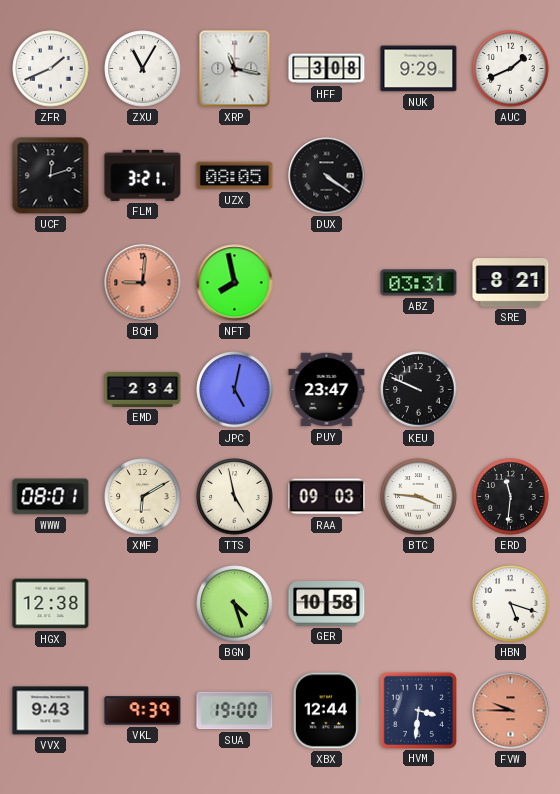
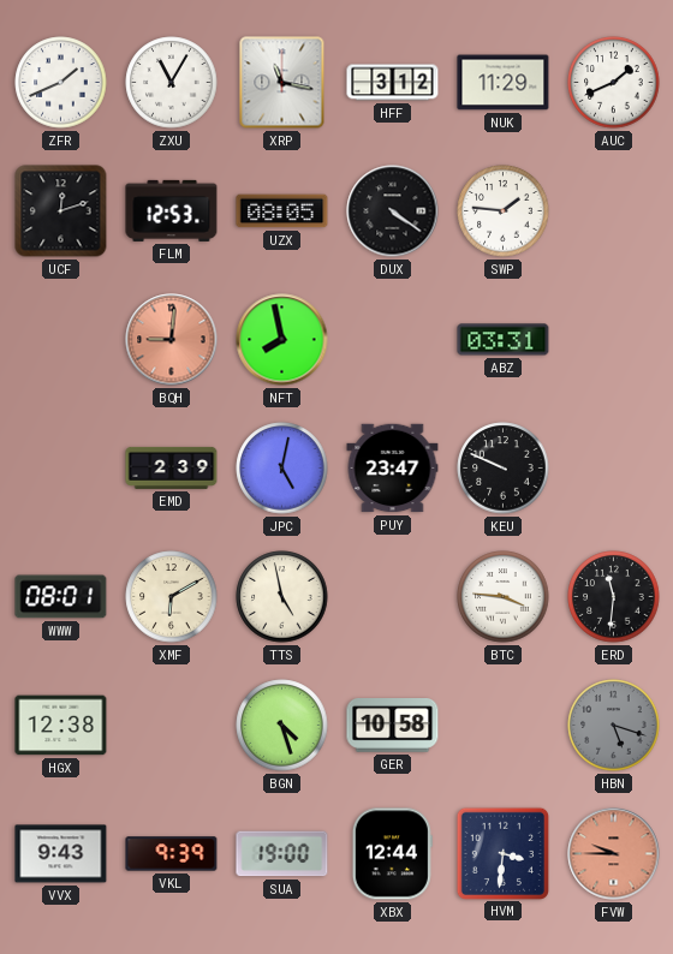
HFF: 3:08 -> 3:12 (393, 83)
NUK: 9:29 -> 11:29 (504, 83)
FLM: 3:21 -> 12:53 (172, 210)
SWP: none -> 1:46 (504, 211)
SRE: 8:21 -> none (511, 283)
EMD: 2:34 -> 2:39 (172, 467)
RAA: 09:03 -> none (327, 497)
HBN dial: white -> grey (614, 726)
